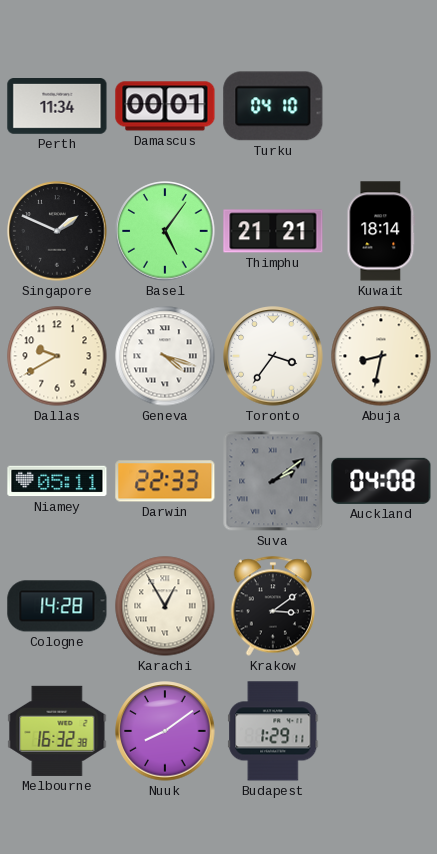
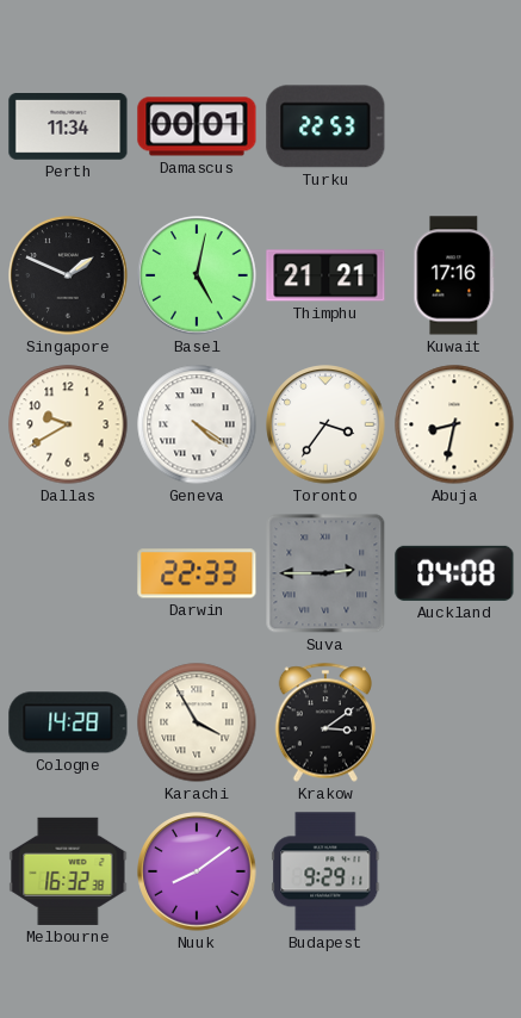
Turku: 04:10 -> 22:53 (325, 126)
Basel: 5:06 -> 5:02 (197, 275)
Kuwait: 18:14 -> 17:16 (454, 275)
Geneva: 4:18 -> 4:21 (197, 424)
Niamey: 05:11 -> none (57, 481)
Suva: 2:09 -> 2:45 (325, 573)
Karachi: 12:55 -> 3:55 (197, 722)
Budapest: 1:29 -> 9:29 (325, 871)
